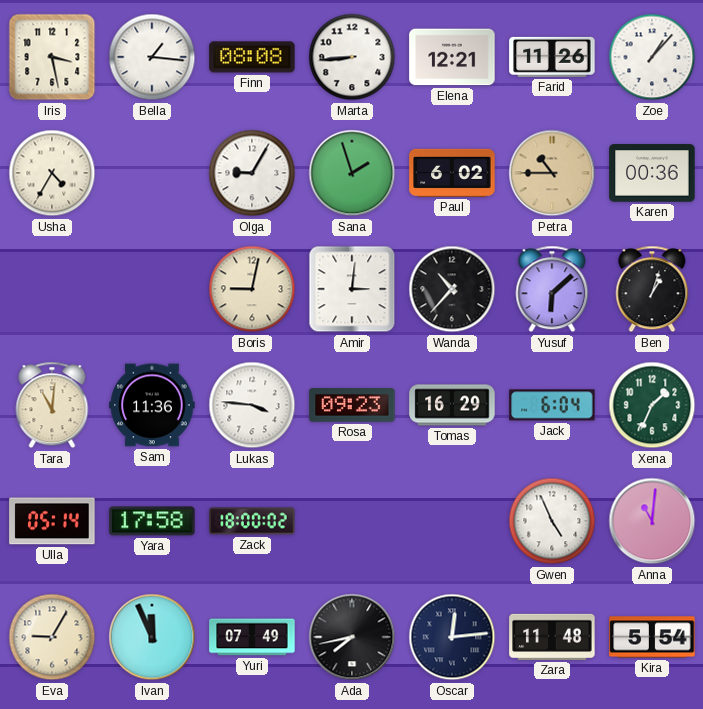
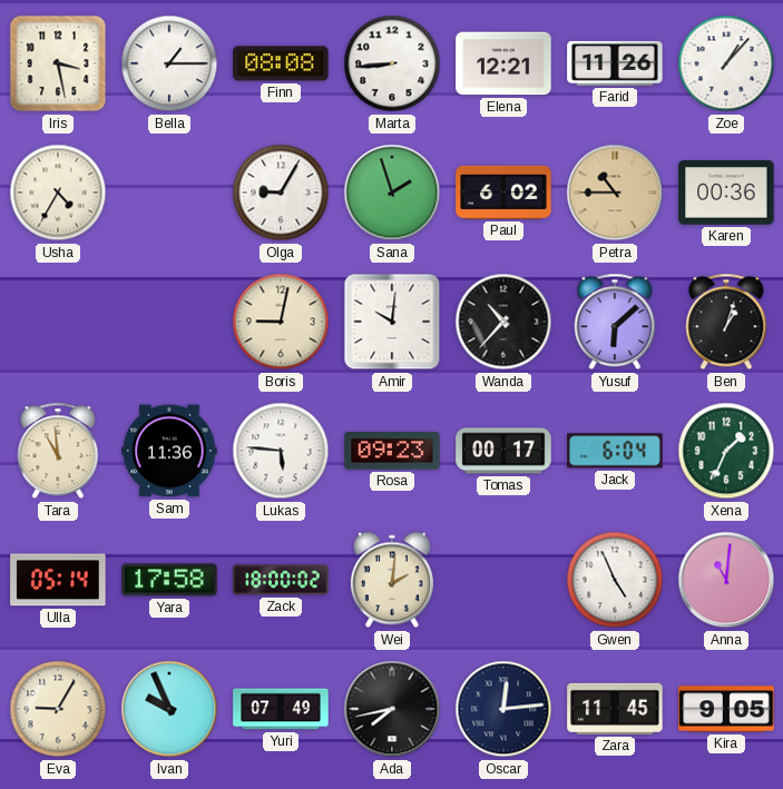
Bella: 1:16 -> 1:15 (169, 63)
Amir: 3:01 -> 10:01 (392, 322)
Tara: 11:01 -> 10:59 (58, 451)
Lukas: 3:46 -> 5:46 (281, 451)
Tomas: 16:29 -> 00:17 (503, 451)
Wei: none -> 2:01 (392, 580)
Ivan: 11:56 -> 9:56 (169, 709)
Zara: 11:48 -> 11:45 (615, 709)
Kira: 5:54 -> 9:05 (726, 709)
